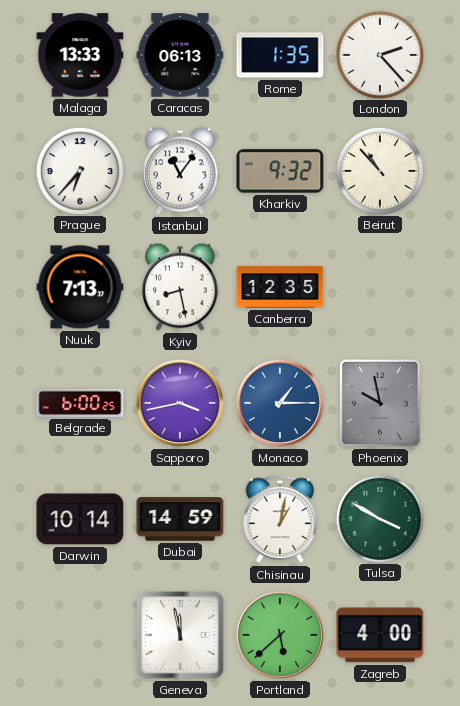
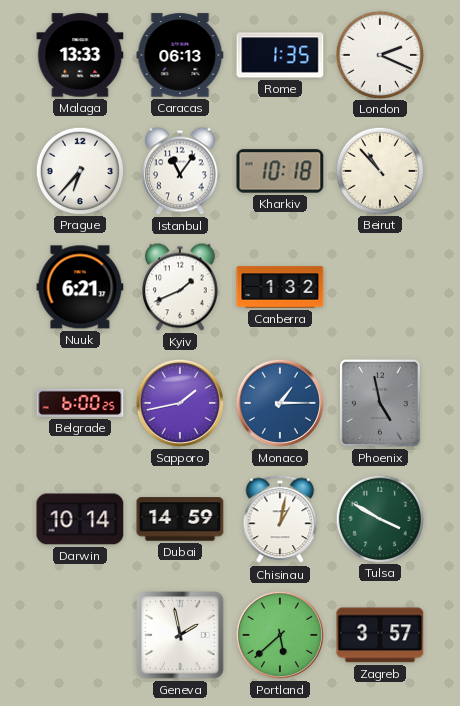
London: 2:23 -> 2:19 (379, 54)
Kharkiv: 9:32 -> 10:18 (280, 171)
Nuuk: 7:13 -> 6:21 (80, 287)
Kyiv: 8:28 -> 1:41 (181, 287)
Canberra: 12:35 -> 1:32 (280, 287)
Sapporo: 3:43 -> 1:43 (180, 403)
Phoenix: 9:58 -> 4:58 (380, 403)
Geneva: 11:58 -> 1:58 (180, 635)
Zagreb: 4:00 -> 3:57 (380, 635)
